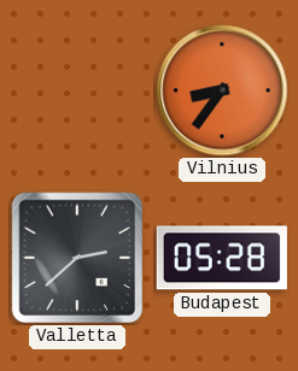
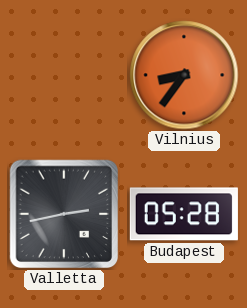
Valletta: 2:38 -> 2:43 (64, 214)
